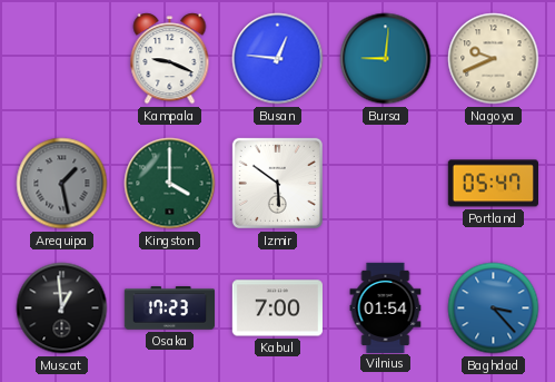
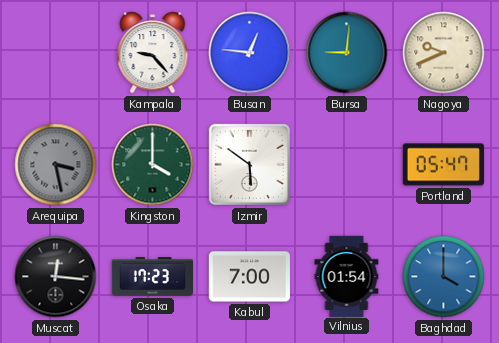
Kampala: 9:19 -> 9:23 (153, 53)
Arequipa: 1:28 -> 3:28 (56, 165)
Muscat: 12:59 -> 12:16 (56, 277)
Baghdad: 3:23 -> 4:00 (444, 277)
